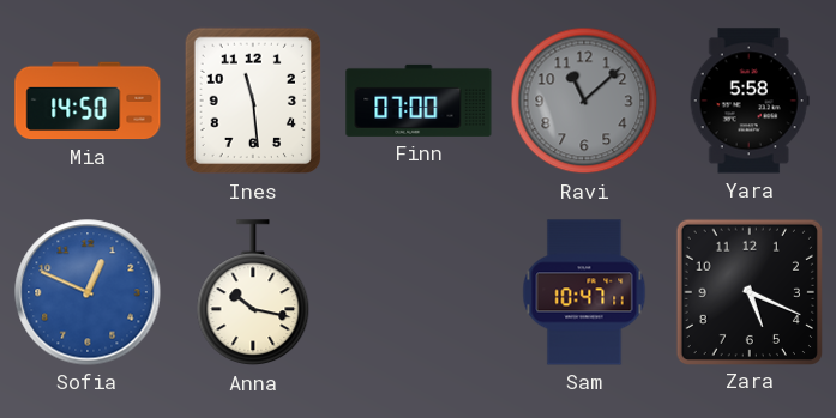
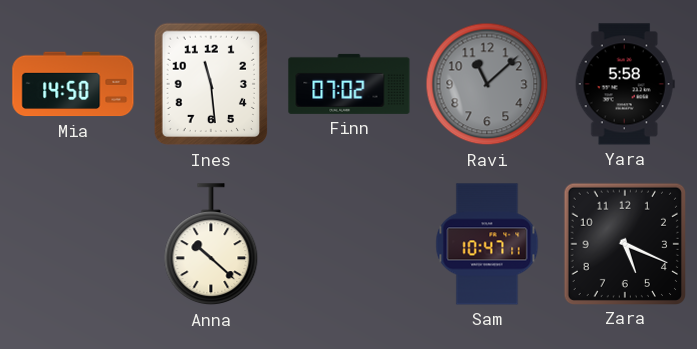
Finn: 07:00 -> 07:02 (349, 84)
Sofia: 12:49 -> none (88, 292)
Anna: 10:17 -> 10:22 (211, 245)
